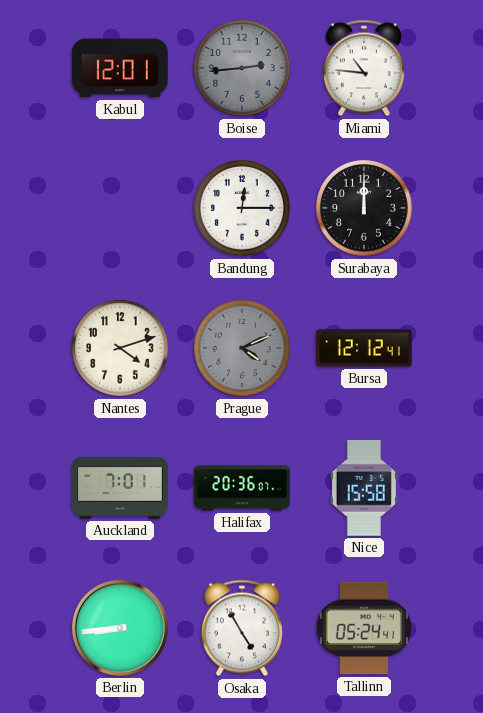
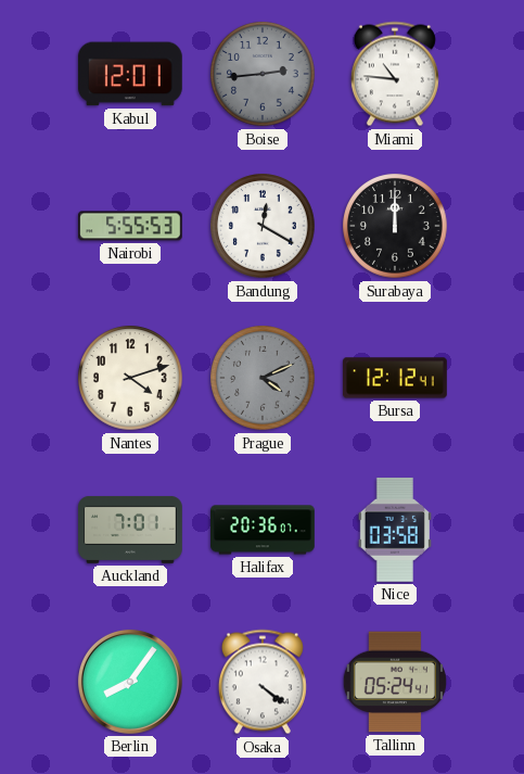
Nairobi: none -> 5:55 (131, 226)
Bandung: 12:15 -> 12:20 (263, 226)
Nice: 15:58 -> 03:58 (395, 530)
Berlin: 8:44 -> 8:06 (130, 682)
Osaka: 4:55 -> 4:21 (263, 682)
